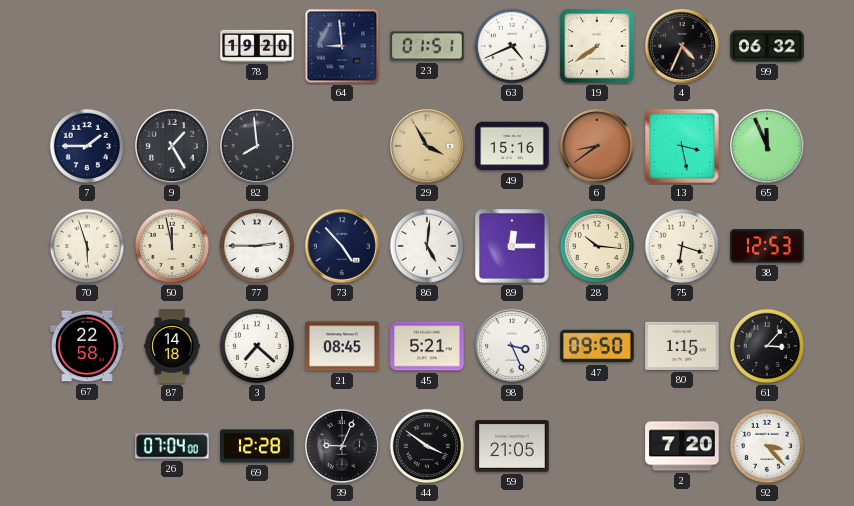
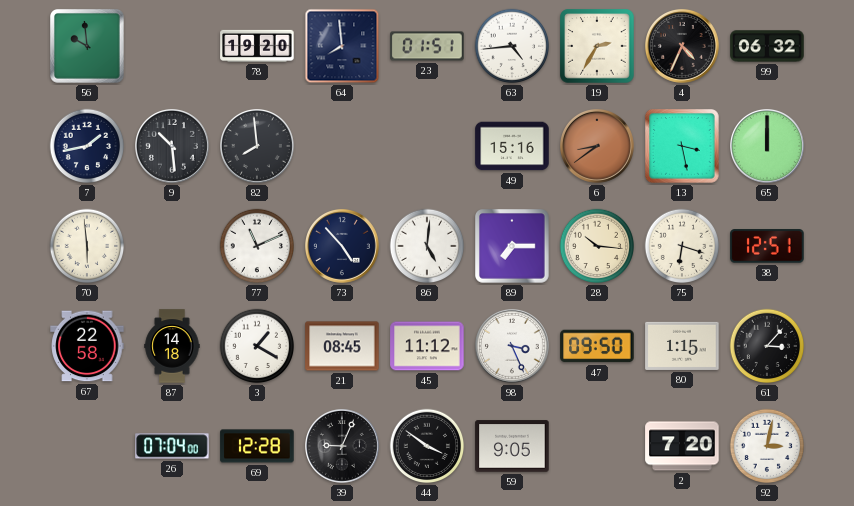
56: none -> 9:59 (88, 47)
64: 8:59 -> 7:59 (342, 46)
63: 4:41 -> 4:44 (512, 46)
19: 7:39 -> 2:35 (597, 46)
7: 1:45 -> 1:43 (87, 146)
9: 1:25 -> 10:29 (173, 147)
29: 3:55 -> none (428, 147)
65: 11:56 -> 12:00 (768, 147)
70: 5:57 -> 5:59 (87, 246)
50: 11:58 -> none (172, 246)
77: 2:45 -> 11:11 (257, 246)
89: 12:15 -> 7:15 (513, 247)
38: 12:53 -> 12:51 (767, 246)
3: 7:22 -> 1:20 (257, 346)
45: 5:21 -> 11:12 (427, 346)
59: 21:05 -> 9:05 (512, 446)
92: 3:23 -> 3:02 (767, 446)
